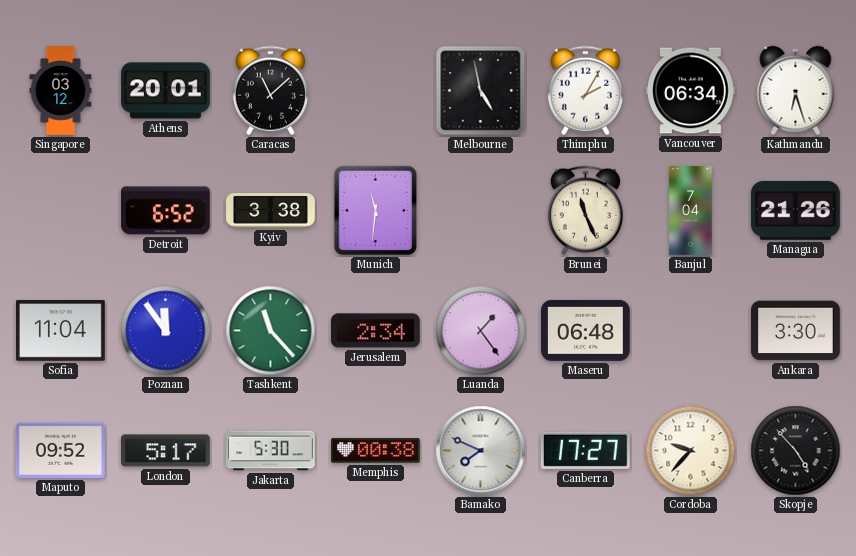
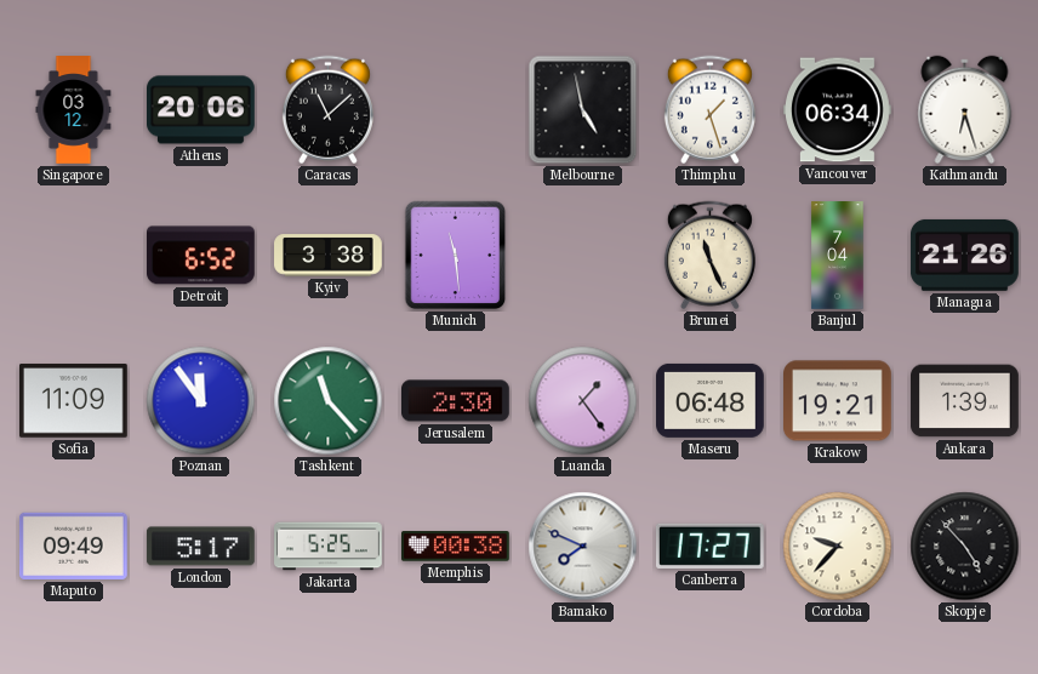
Athens: 20:01 -> 20:06 (201, 110)
Thimphu: 2:05 -> 1:27 (709, 110)
Munich: 11:31 -> 11:29 (456, 256)
Sofia: 11:04 -> 11:09 (74, 401)
Jerusalem: 2:34 -> 2:30 (456, 401)
Krakow: none -> 19:21 (838, 401)
Ankara: 3:30 -> 1:39 (965, 401)
Maputo: 09:52 -> 09:49 (74, 546)
Jakarta: 5:30 -> 5:25 (329, 547)
